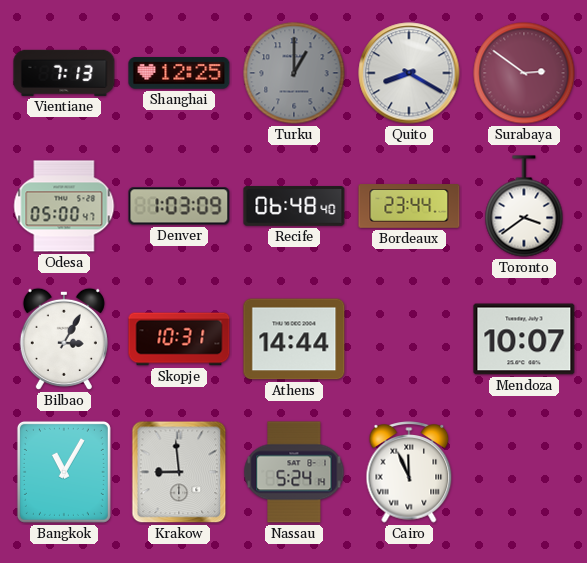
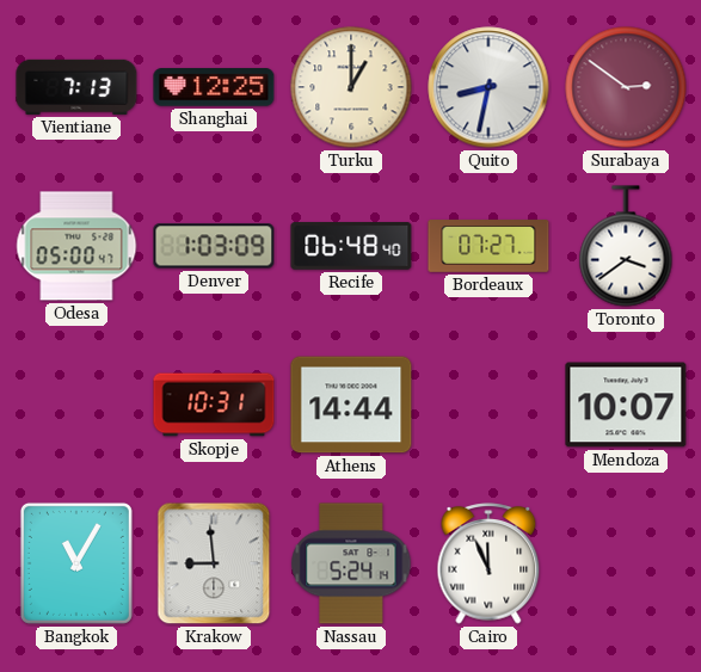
Turku dial: grey -> cream (351, 87)
Quito: 8:20 -> 8:32 (488, 87)
Bordeaux: 23:44 -> 07:27 (488, 246)
Bilbao: 3:05 -> none (64, 339)
